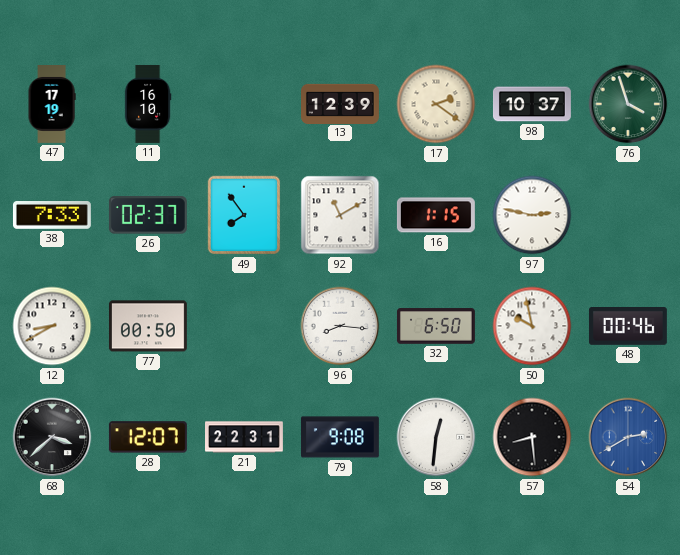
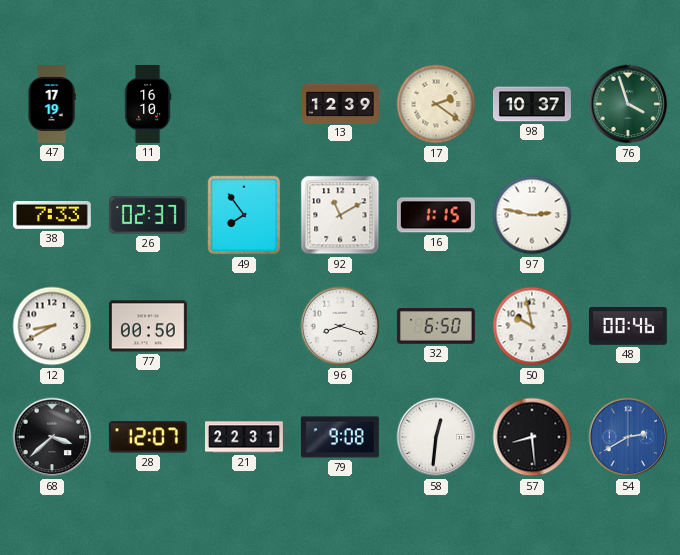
96: 8:16 -> 8:18 (340, 326)
